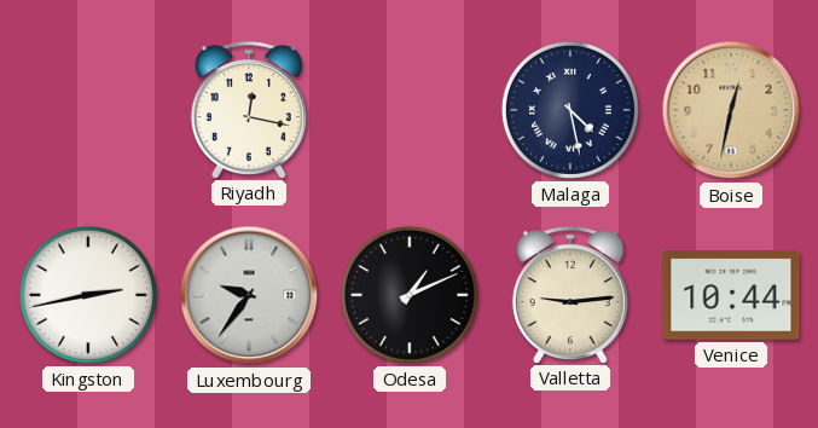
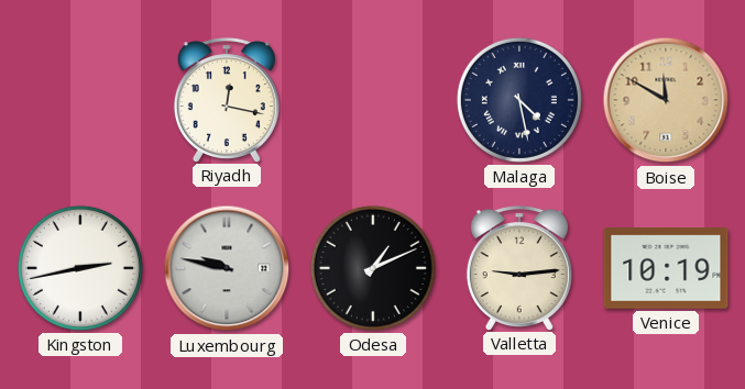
Boise: 12:32 -> 11:50 (666, 100)
Luxembourg: 9:36 -> 9:47 (227, 268)
Venice: 10:44 -> 10:19 (666, 269)
